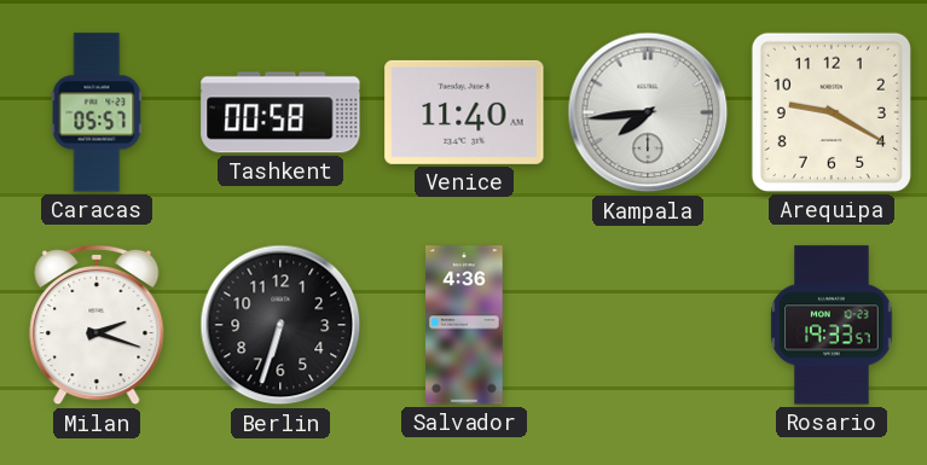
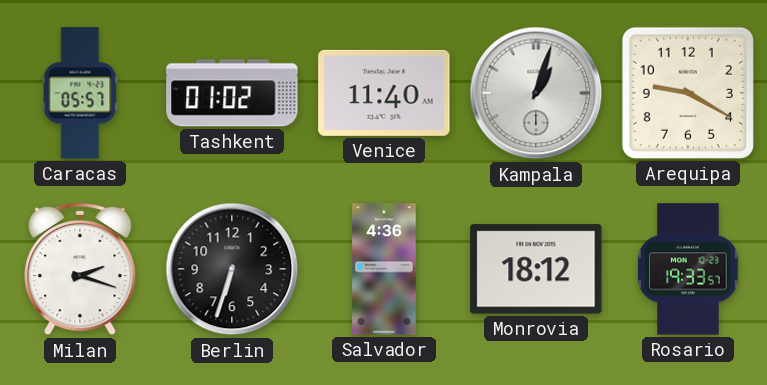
Tashkent: 00:58 -> 01:02 (232, 93)
Kampala: 7:44 -> 1:03 (536, 93)
Monrovia: none -> 18:12 (536, 269)
